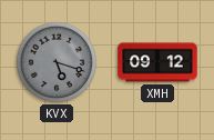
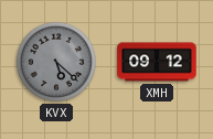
KVX: 5:18 -> 5:22 (56, 62)
